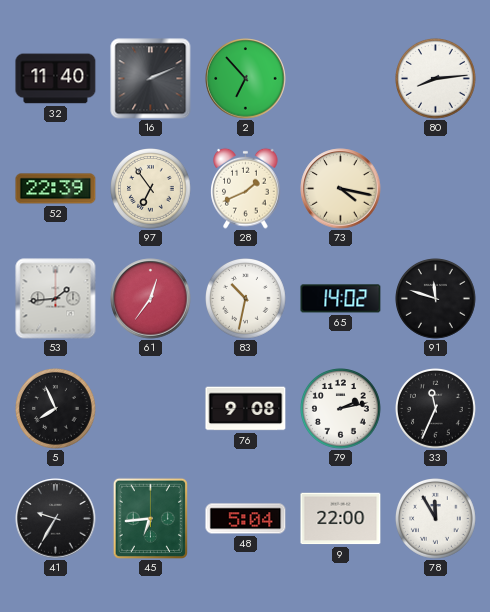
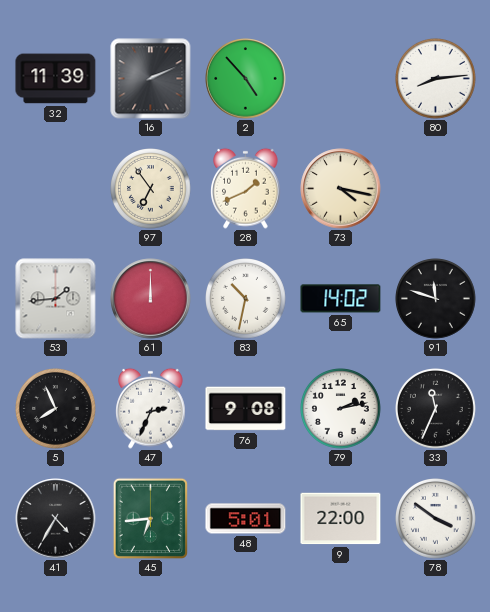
32: 11:40 -> 11:39 (56, 79)
2: 6:53 -> 4:53 (246, 79)
52: 22:39 -> none (56, 189)
61: 12:36 -> 12:00 (151, 299)
47: none -> 2:34 (151, 408)
41: 9:35 -> 4:35 (56, 519)
48: 5:04 -> 5:01 (246, 519)
78: 11:55 -> 3:51 (436, 519)
